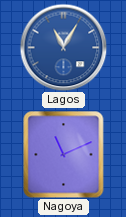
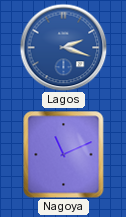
Lagos: 11:05 -> 2:18 (63, 47)
